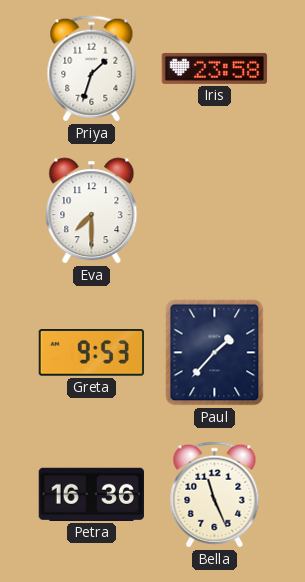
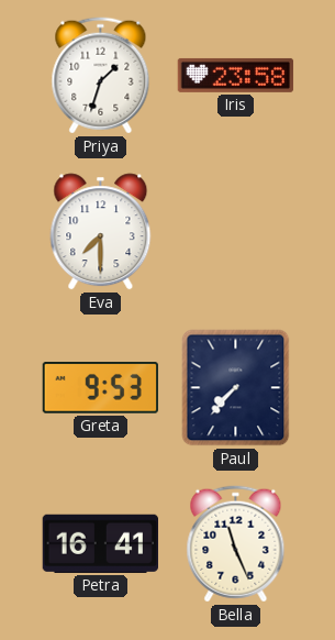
Paul: 1:37 -> 7:37 (236, 388)
Petra: 16:36 -> 16:41 (100, 543)
